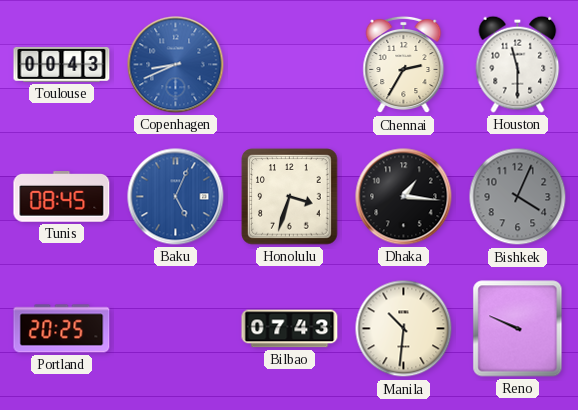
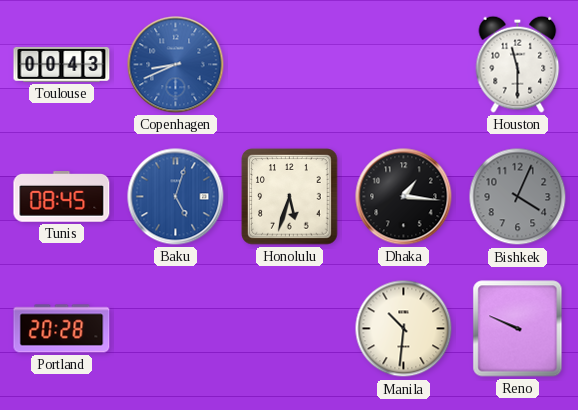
Chennai: 2:35 -> none (404, 65)
Baku: 5:04 -> 5:03 (176, 197)
Honolulu: 3:33 -> 5:33 (290, 197)
Portland: 20:25 -> 20:28 (62, 329)
Bilbao: 07:43 -> none (290, 329)
